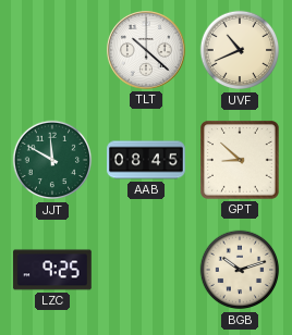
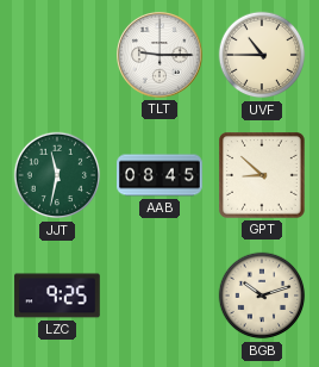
TLT: 10:22 -> 9:15 (161, 56)
UVF: 10:41 -> 10:45 (262, 55)
JJT: 11:50 -> 11:32 (57, 175)
